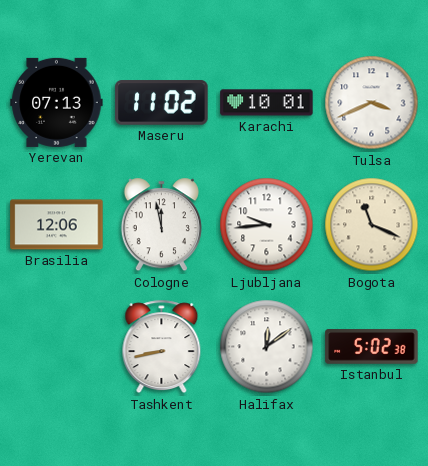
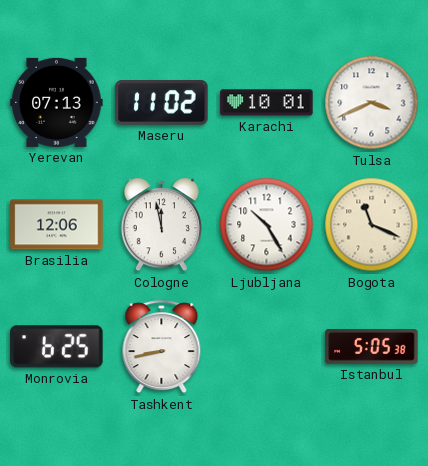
Ljubljana: 9:44 -> 10:25 (267, 225)
Monrovia: none -> 6:25 (57, 347)
Halifax: 12:09 -> none (267, 347)
Istanbul: 5:02 -> 5:05 (372, 347)
